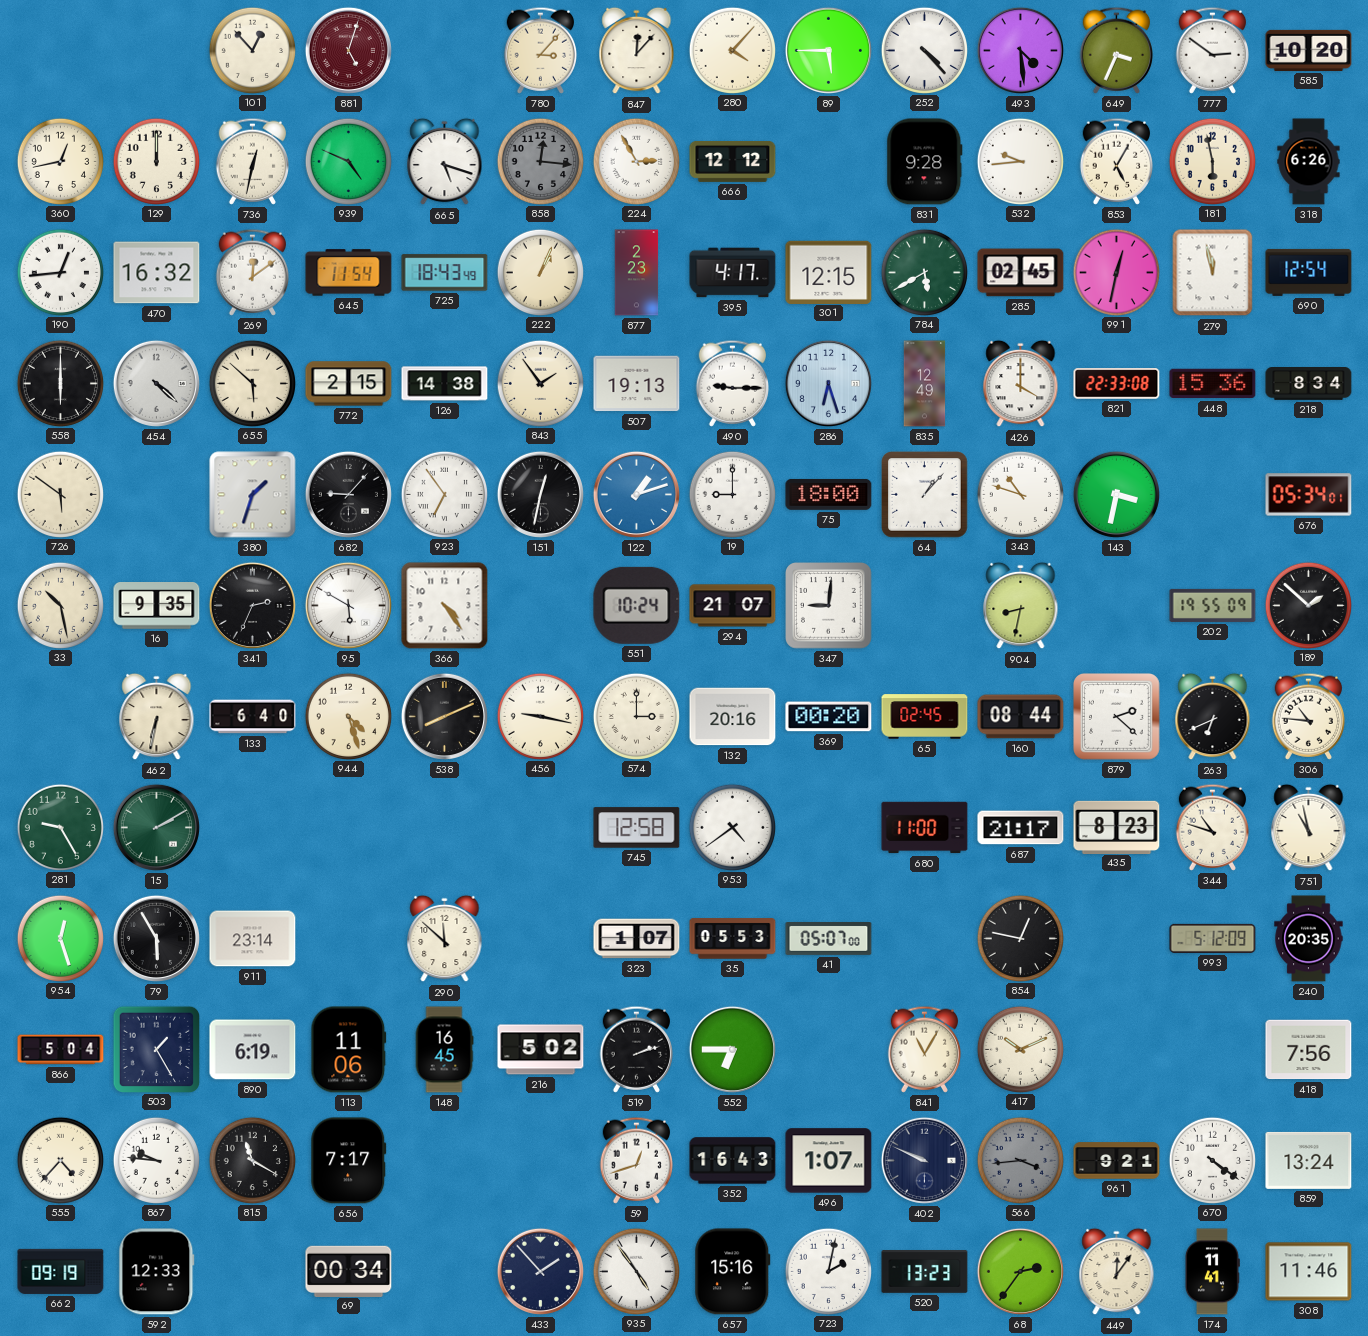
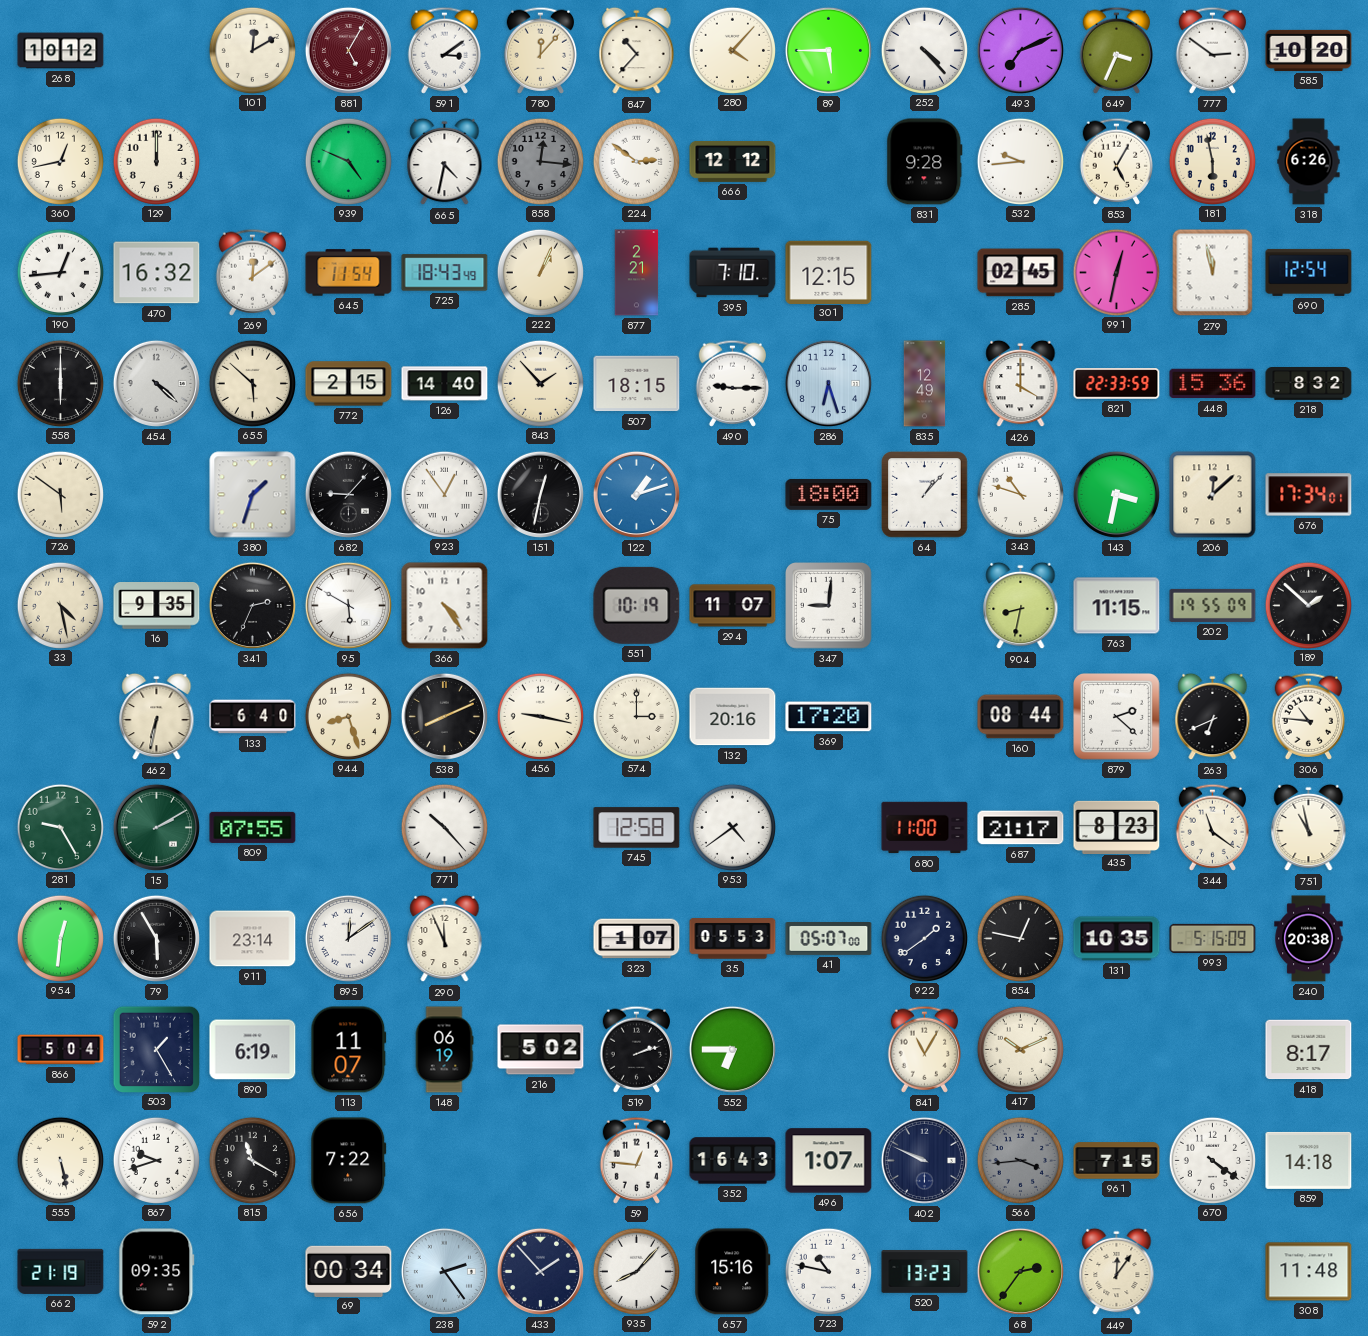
268: none -> 10:12 (61, 51)
101: 12:53 -> 12:10 (252, 50)
881: 5:03 -> 5:05 (348, 50)
591: none -> 3:09 (444, 50)
780: 3:07 -> 12:07 (540, 50)
847: 12:07 -> 10:37 (637, 51)
493: 4:29 -> 7:11 (1020, 50)
736: 12:32 -> none (252, 161)
665: 5:18 -> 4:32 (445, 162)
224: 2:55 -> 2:51 (636, 161)
877: 2:23 -> 2:21 (637, 273)
395: 4:17 -> 7:10 (733, 273)
784: 5:40 -> none (924, 272)
126: 14:38 -> 14:40 (445, 384)
843: 1:54 -> 1:53 (540, 383)
507: 19:13 -> 18:15 (637, 384)
821: 22:33:08 -> 22:33:59 (1117, 384)
218: 8:34 -> 8:32 (1309, 384)
923: 6:54 -> 12:54 (444, 494)
19: 9:00 -> none (732, 494)
206: none -> 12:08 (1213, 495)
676: 05:34 -> 17:34 (1309, 495)
33: 10:28 -> 4:28 (60, 605)
551: 10:24 -> 10:19 (637, 605)
294: 21:07 -> 11:07 (733, 606)
763: none -> 11:15 (1117, 606)
944: 4:27 -> 8:27 (348, 716)
369: 00:20 -> 17:20 (829, 717)
65: 02:45 -> none (925, 717)
809: none -> 07:55 (253, 827)
771: none -> 10:23 (444, 827)
344: 10:48 -> 11:21 (1212, 827)
954: 12:27 -> 12:31 (60, 938)
895: none -> 12:09 (348, 938)
290: 11:52 -> 11:56 (445, 939)
922: none -> 1:39 (924, 938)
131: none -> 10:35 (1117, 939)
993: 5:12 -> 5:15 (1213, 938)
240: 20:35 -> 20:38 (1309, 939)
113: 11:06 -> 11:07 (349, 1050)
148: 16:45 -> 06:19 (444, 1050)
418: 7:56 -> 8:17 (1309, 1050)
555: 4:37 -> 5:28 (60, 1160)
867: 9:46 -> 9:42 (156, 1160)
656: 7:17 -> 7:22 (349, 1161)
59: 12:42 -> 12:46 (636, 1160)
961: 9:21 -> 7:15 (1117, 1161)
859: 13:24 -> 14:18 (1309, 1160)
662: 09:19 -> 21:19 (61, 1271)
592: 12:33 -> 09:35 (157, 1272)
238: none -> 2:24 (444, 1271)
935: 4:54 -> 8:07 (636, 1271)
723: 2:02 -> 10:47 (828, 1271)
174: 11:41 -> none (1212, 1272)
308: 11:46 -> 11:48 (1309, 1272)
